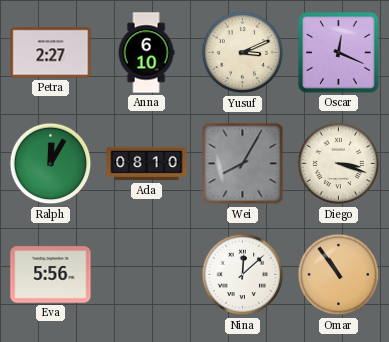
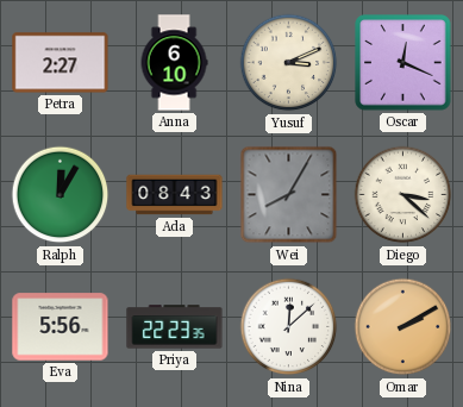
Ada: 08:10 -> 08:43 (175, 195)
Diego: 3:18 -> 3:22 (403, 195)
Priya: none -> 22:23 (175, 327)
Omar: 10:54 -> 2:10 (403, 327)
